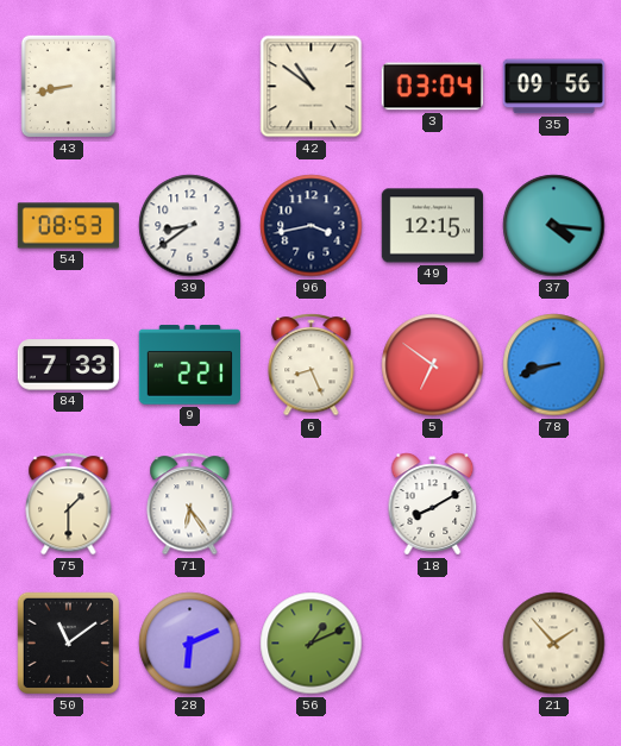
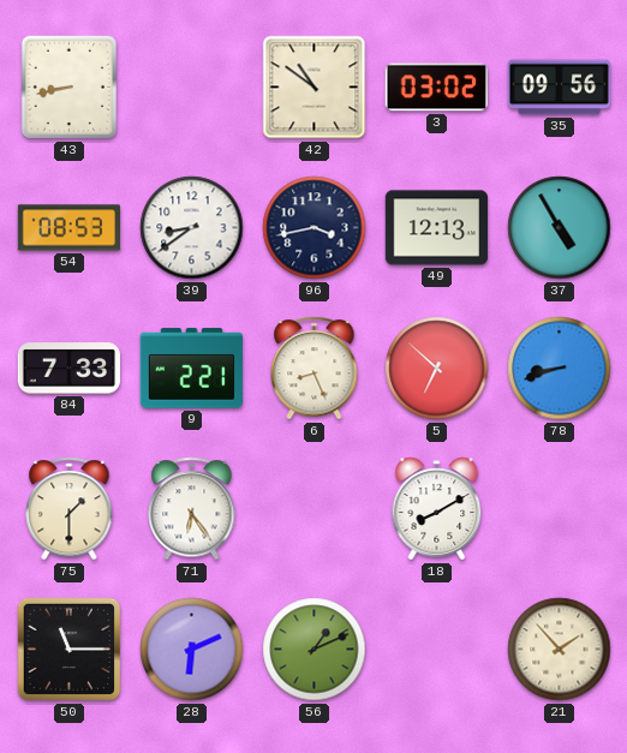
3: 03:04 -> 03:02 (436, 88)
49: 12:15 -> 12:13 (436, 228)
37: 4:16 -> 4:55 (560, 228)
5: 6:51 -> 6:52 (437, 369)
50: 11:09 -> 11:15 (70, 650)
